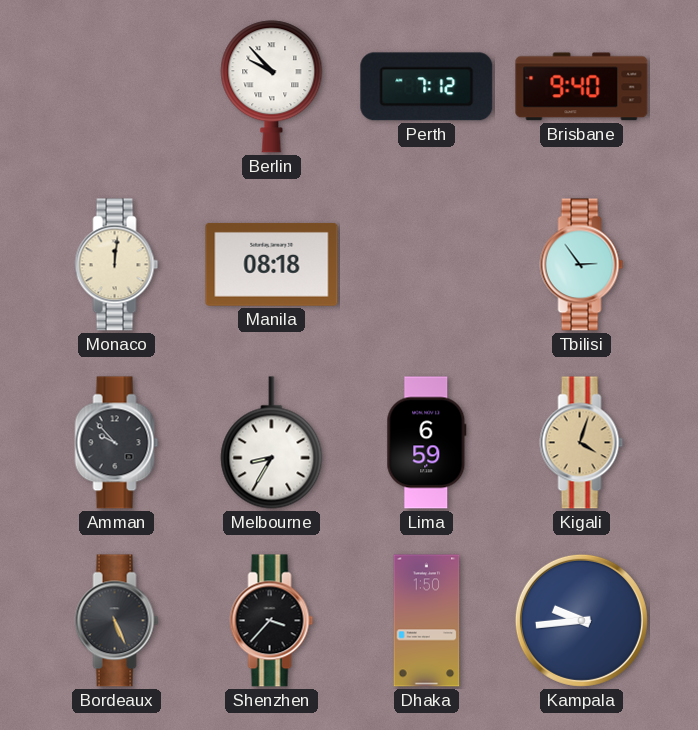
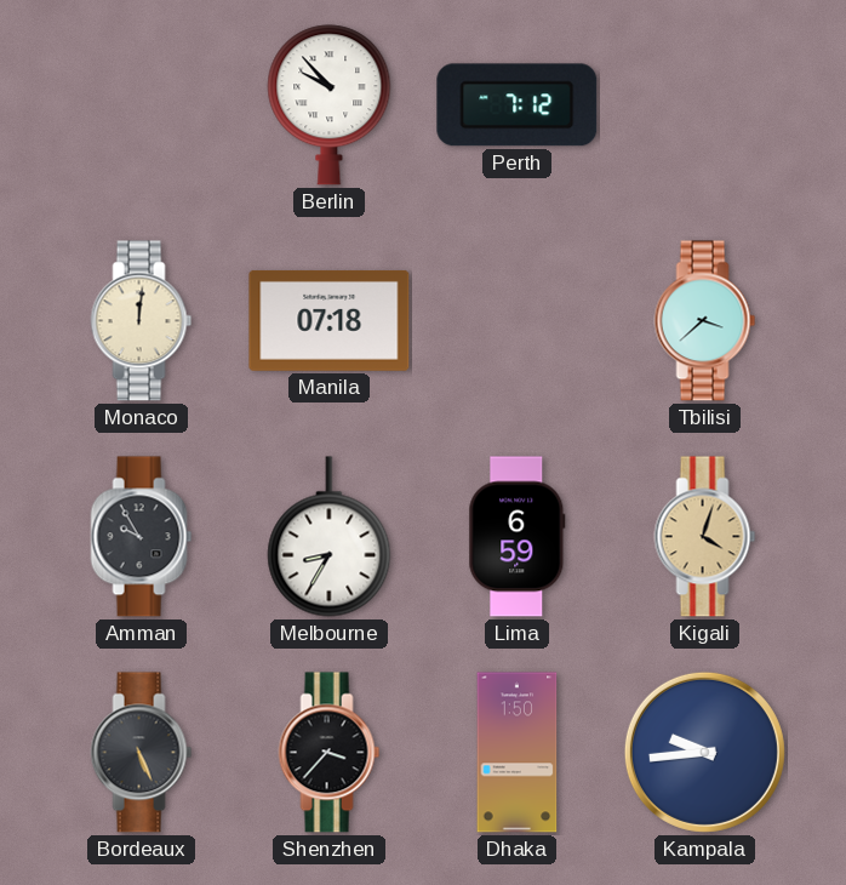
Brisbane: 9:40 -> none (582, 87)
Manila: 08:18 -> 07:18 (330, 320)
Tbilisi: 2:54 -> 3:38 (705, 321)
Amman: 9:53 -> 9:55 (142, 537)
